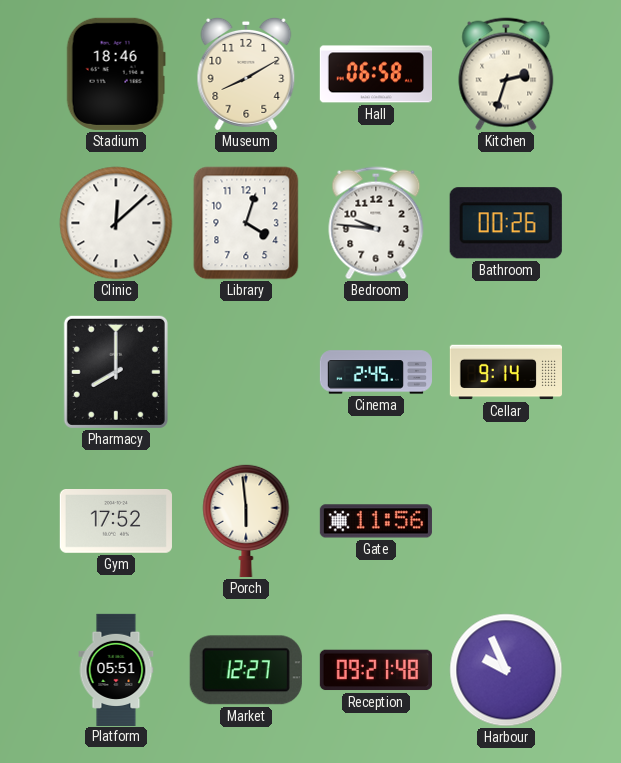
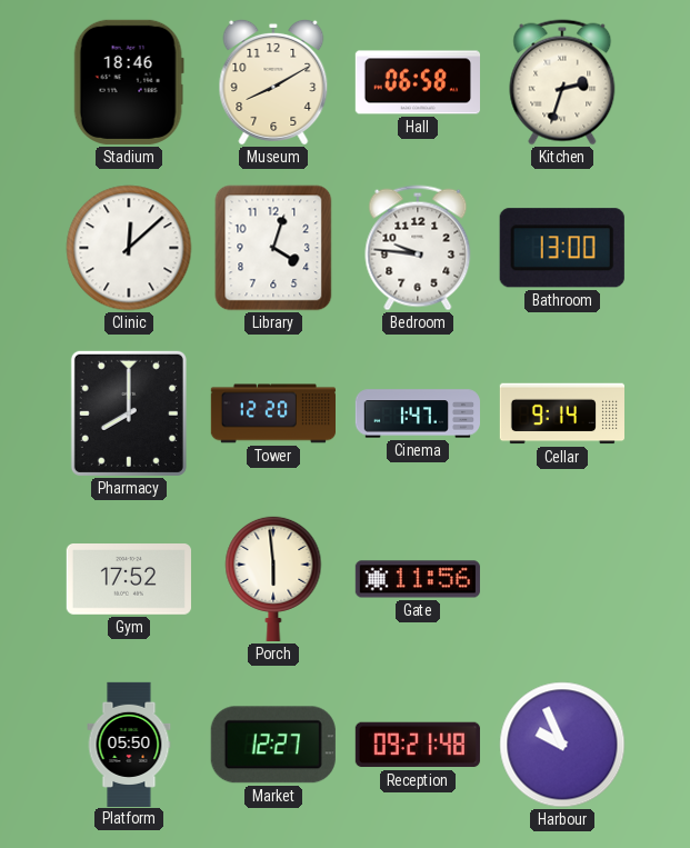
Bathroom: 00:26 -> 13:00 (562, 248)
Tower: none -> 12:20 (272, 413)
Cinema: 2:45 -> 1:47 (417, 413)
Platform: 05:51 -> 05:50 (129, 744)
